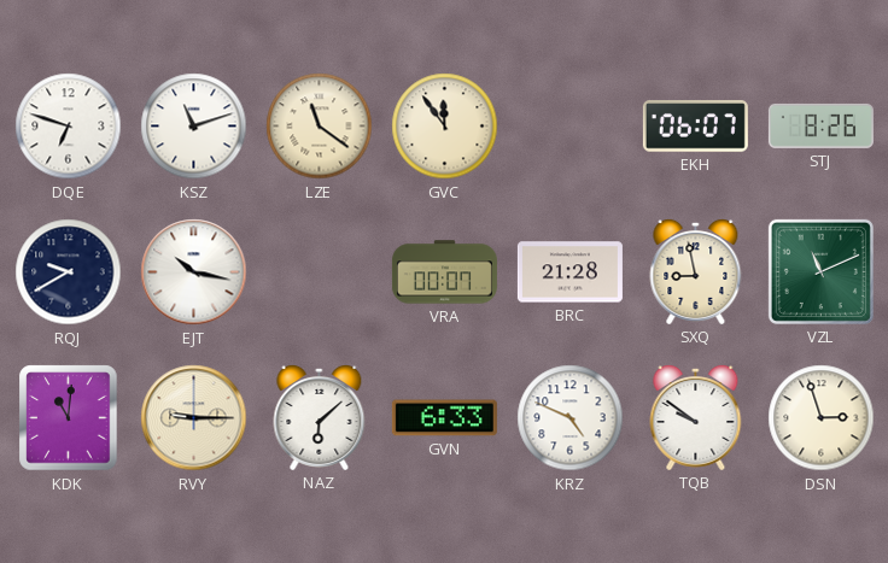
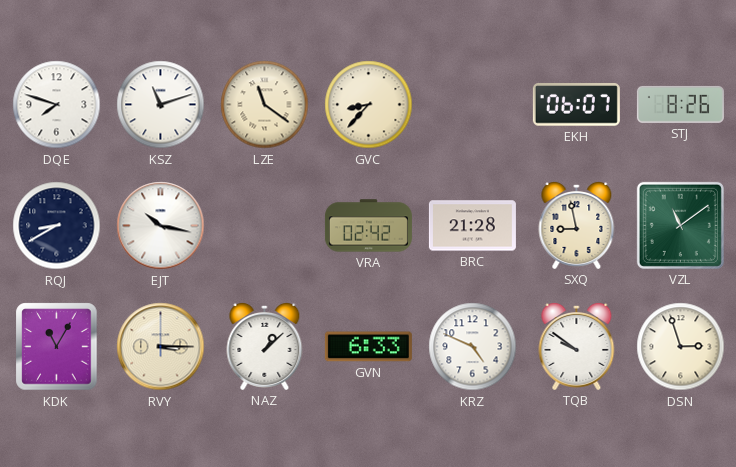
DQE: 6:48 -> 7:48 (57, 105)
GVC: 11:54 -> 8:37 (369, 105)
RQJ: 9:40 -> 8:40 (57, 226)
VRA: 00:07 -> 02:42 (368, 226)
VZL: 11:11 -> 11:09 (680, 225)
KDK: 11:01 -> 11:05 (57, 347)
RVY: 9:15 -> 3:15 (161, 347)
NAZ: 6:08 -> 1:08 (265, 346)
